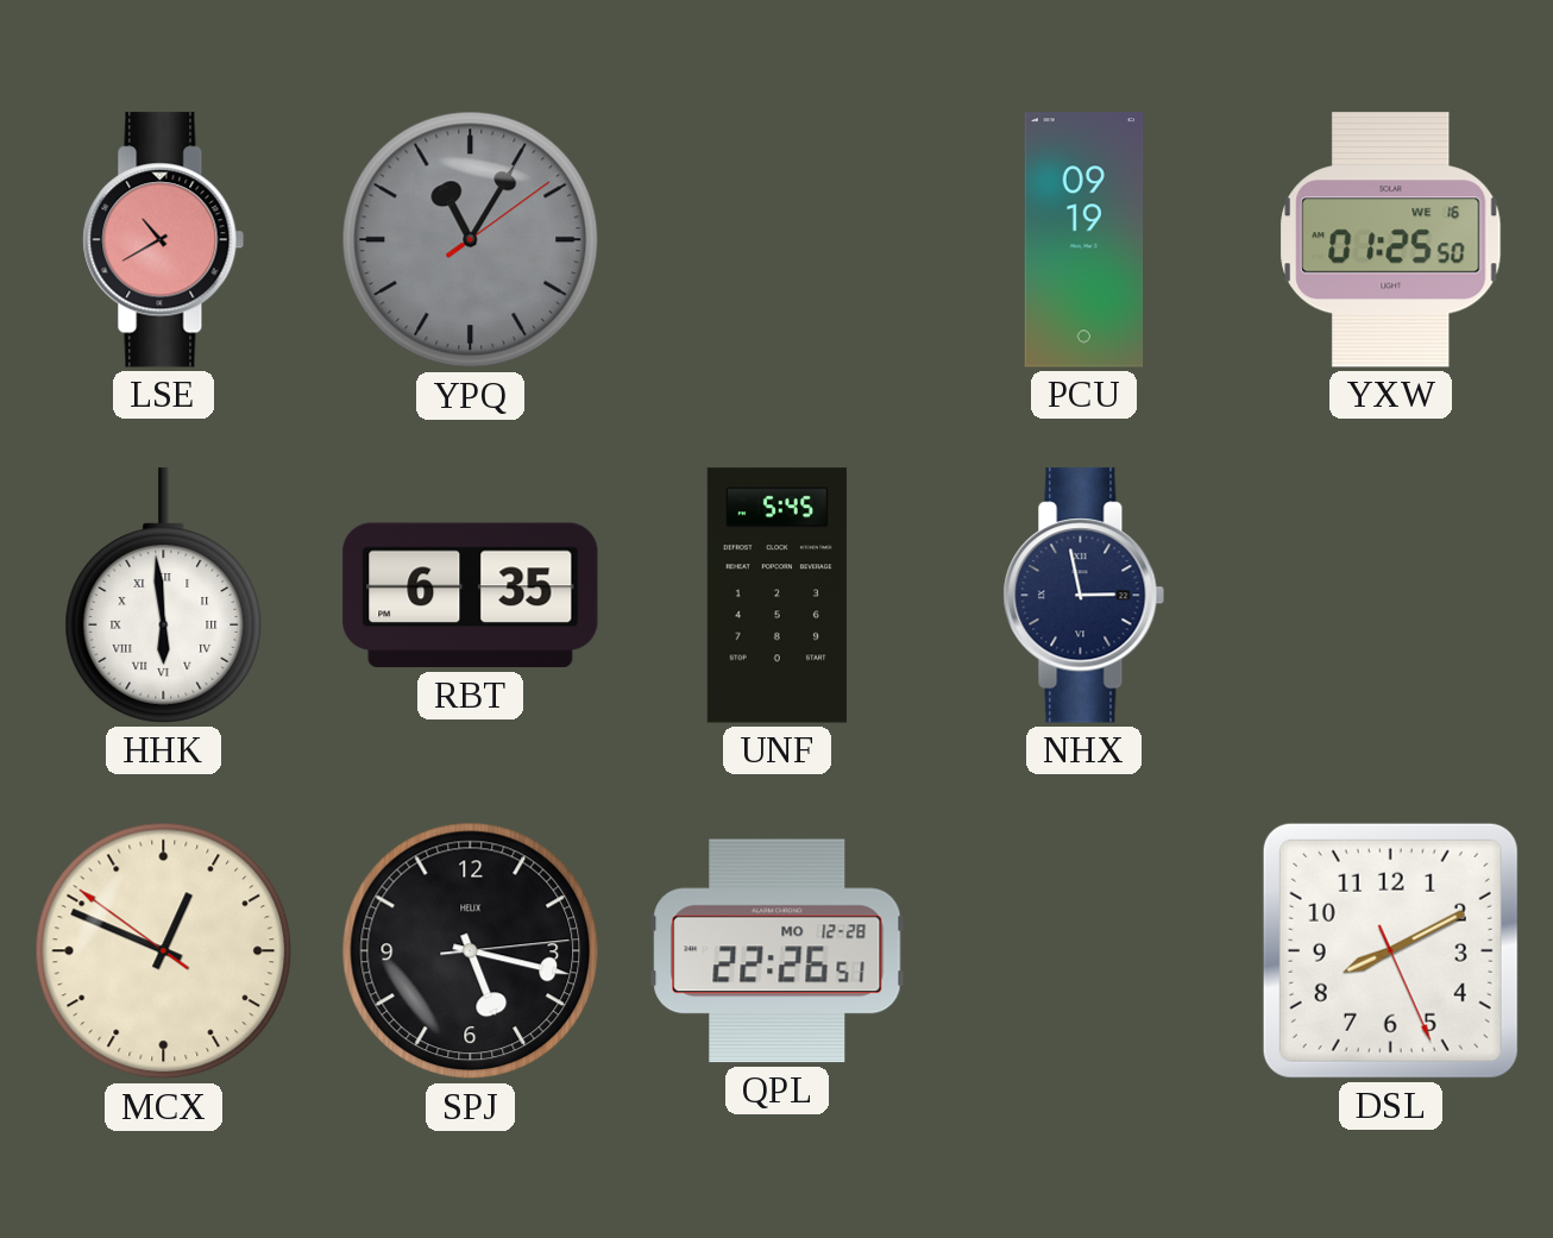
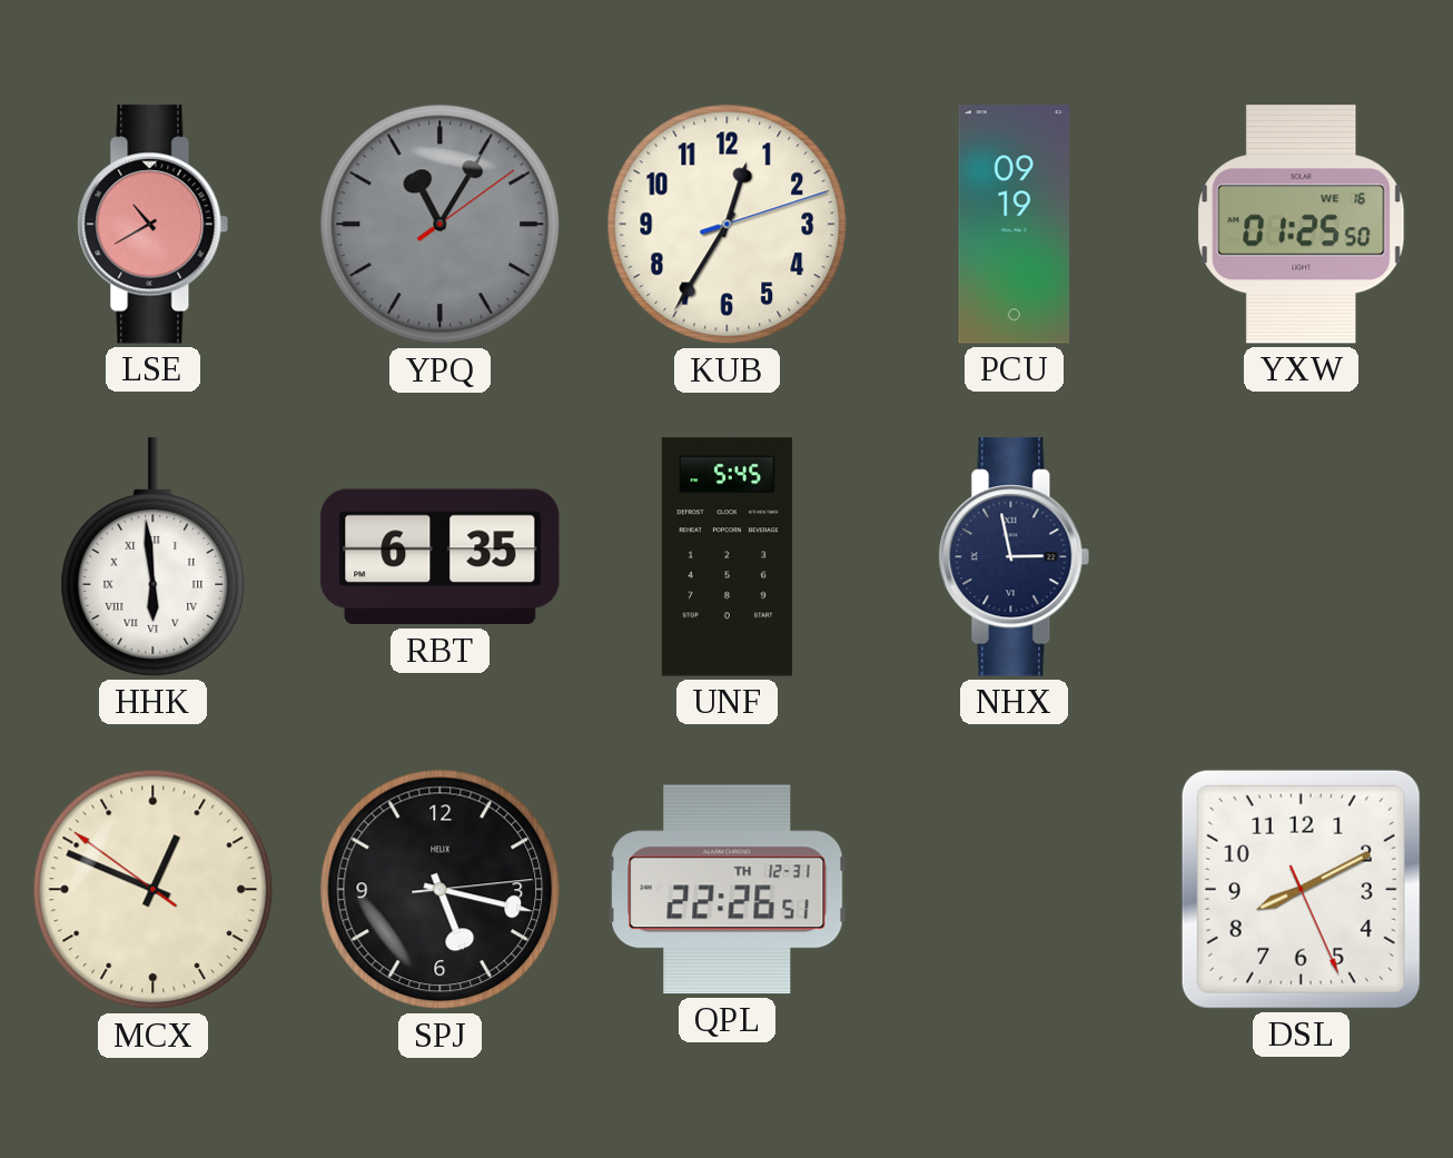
KUB: none -> 12:35 (728, 225)
QPL date: MO 12-28 -> TH 12-31 (728, 890)
